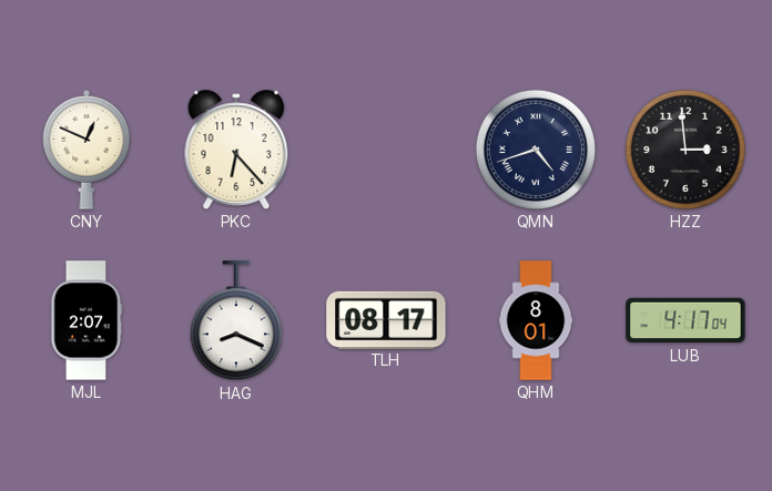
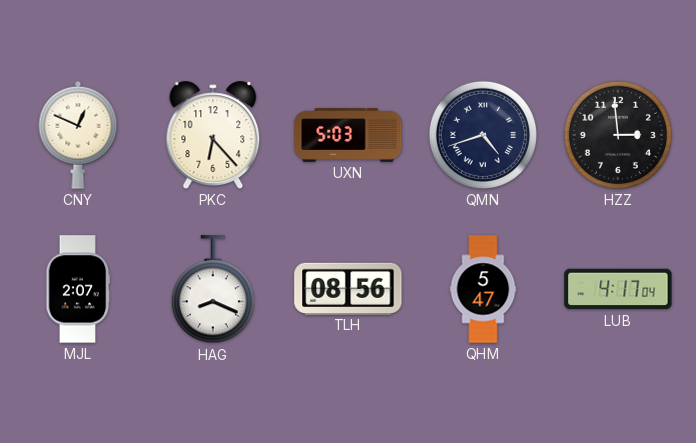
UXN: none -> 5:03 (348, 136)
TLH: 08:17 -> 08:56 (348, 288)
QHM: 8:01 -> 5:47 (483, 289)
